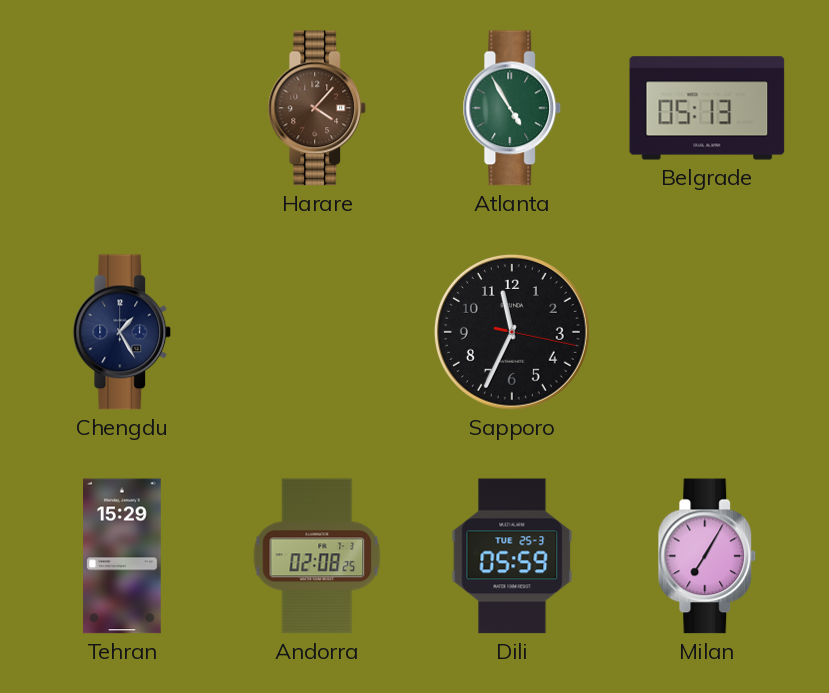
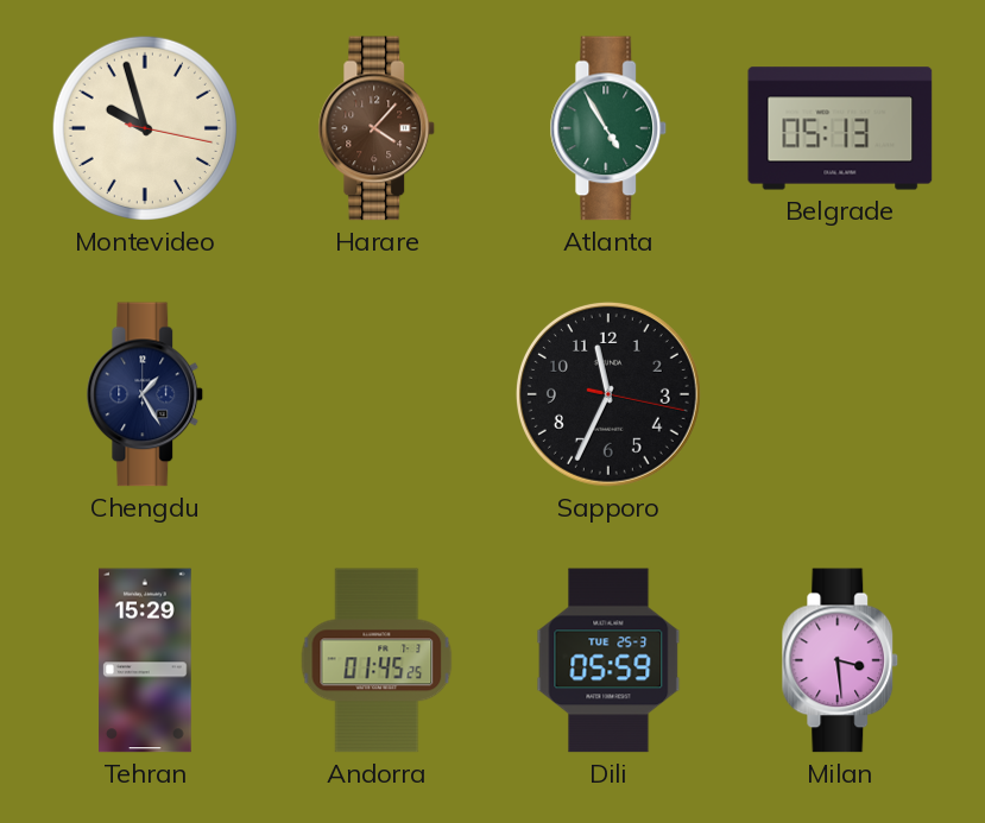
Montevideo: none -> 9:57 (145, 128)
Andorra: 02:08 -> 01:45 (377, 660)
Milan: 7:05 -> 3:29 (840, 660)
